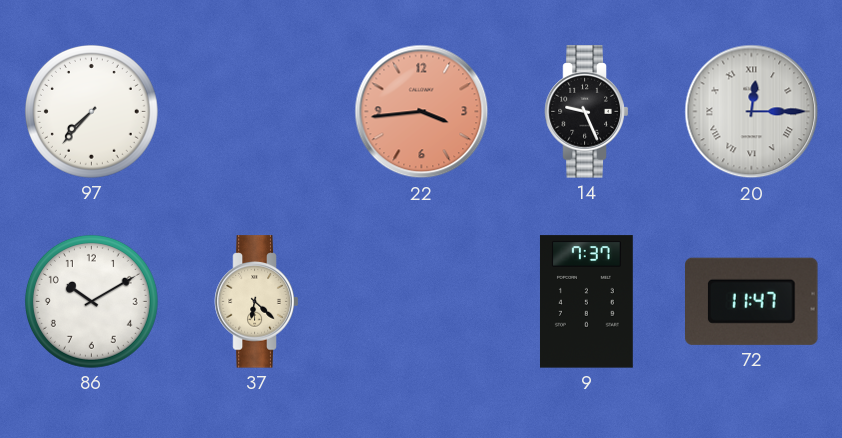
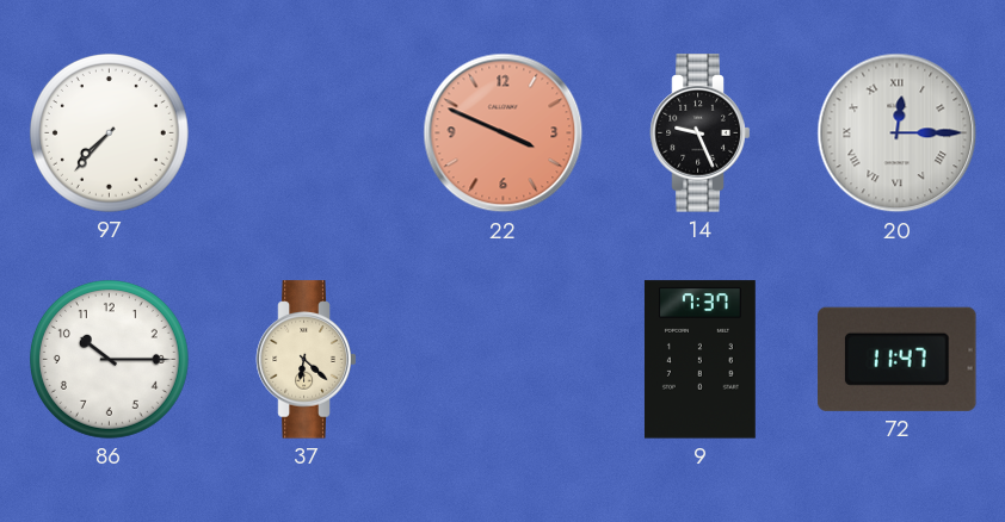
22: 3:44 -> 3:49 (504, 133)
86: 10:10 -> 10:15 (109, 359)
